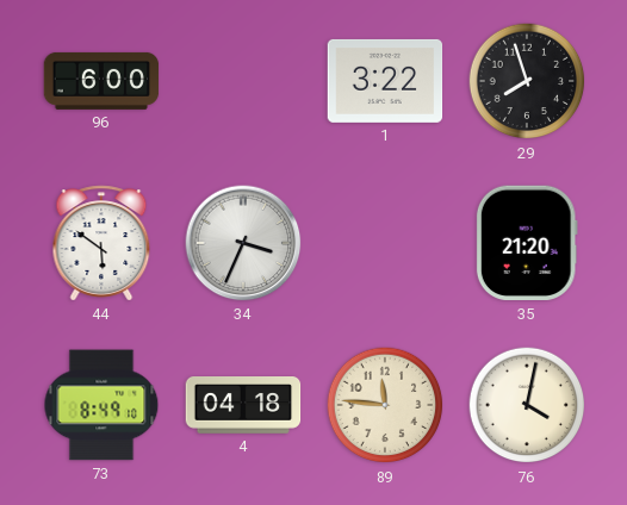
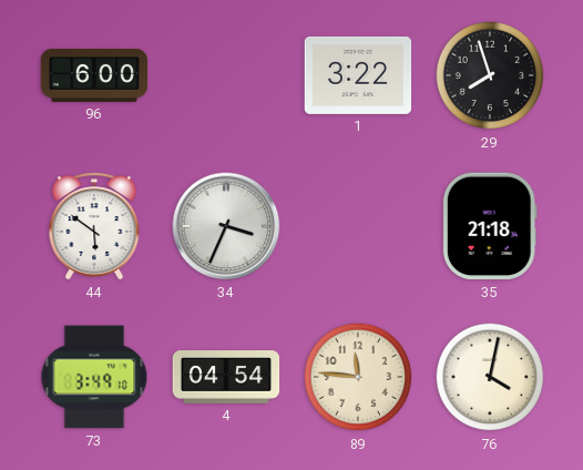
35: 21:20 -> 21:18 (490, 226)
73: 8:49 -> 3:49 (94, 377)
4: 04:18 -> 04:54 (226, 378)
